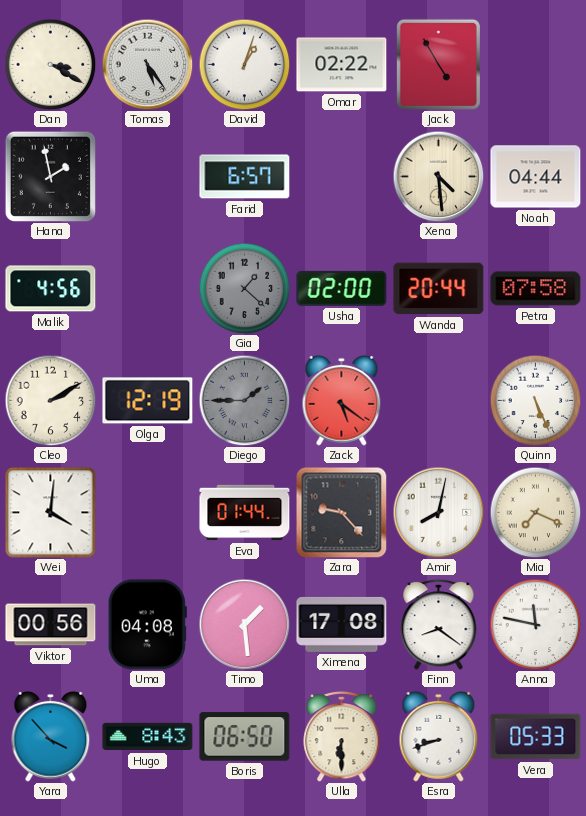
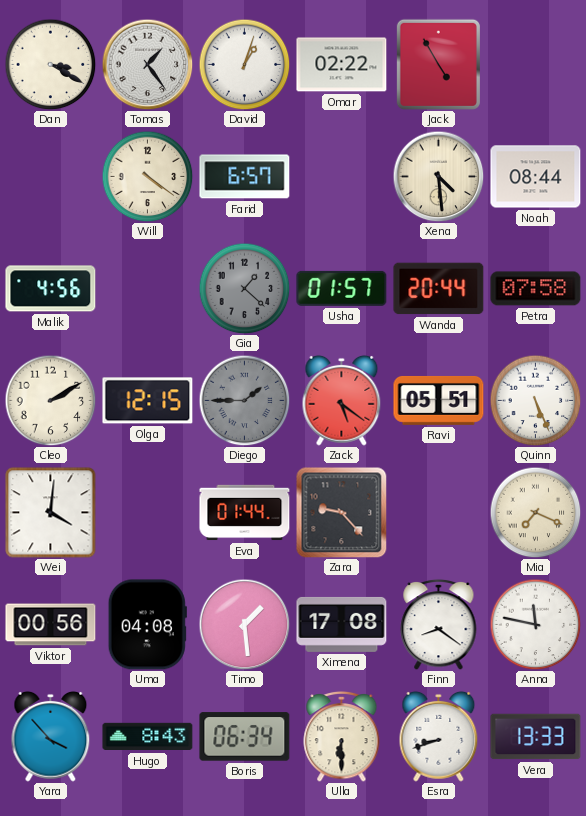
Tomas: 5:24 -> 1:24 (147, 64)
Hana: 1:58 -> none (50, 176)
Will: none -> 4:21 (147, 176)
Noah: 04:44 -> 08:44 (536, 177)
Usha: 02:00 -> 01:57 (342, 288)
Olga: 12:19 -> 12:15 (148, 401)
Ravi: none -> 05:51 (439, 400)
Amir: 8:02 -> none (438, 512)
Boris: 06:50 -> 06:34 (245, 737)
Vera: 05:33 -> 13:33 (536, 737)
